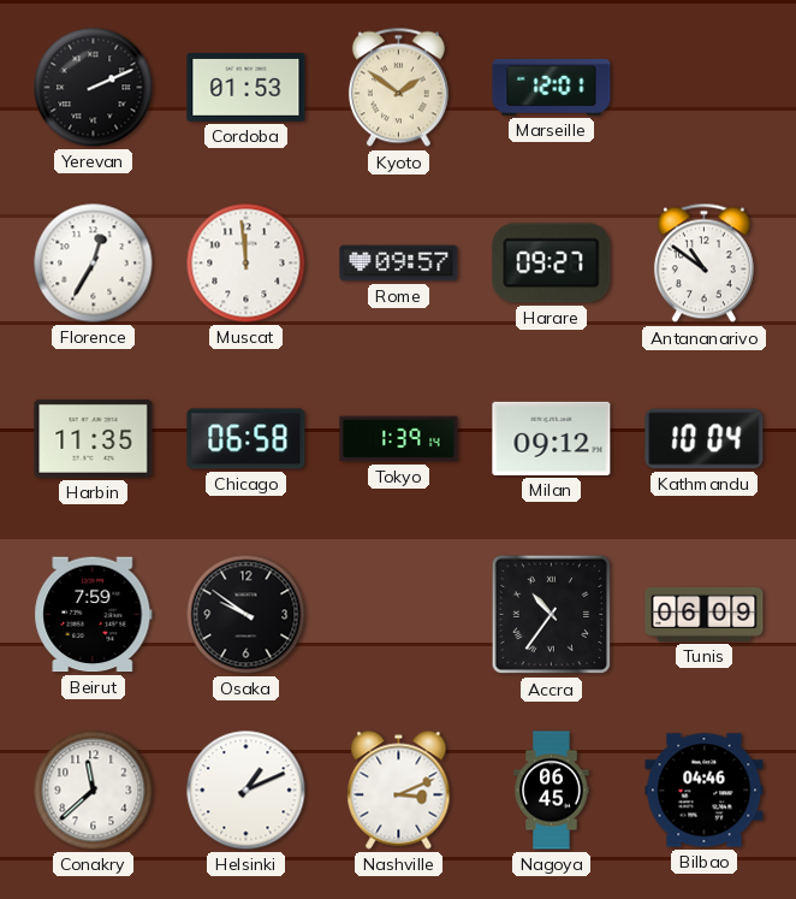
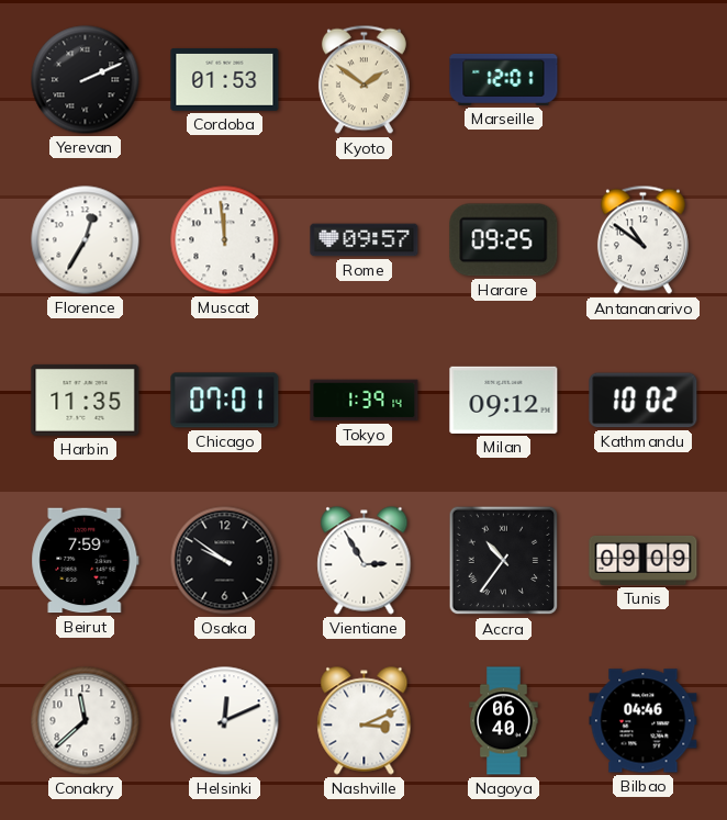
Harare: 09:27 -> 09:25 (504, 240)
Chicago: 06:58 -> 07:01 (225, 401)
Kathmandu: 10:04 -> 10:02 (644, 401)
Vientiane: none -> 2:55 (365, 561)
Tunis: 06:09 -> 09:09 (644, 560)
Helsinki: 1:11 -> 12:11 (225, 721)
Nagoya: 06:45 -> 06:40 (504, 721)
